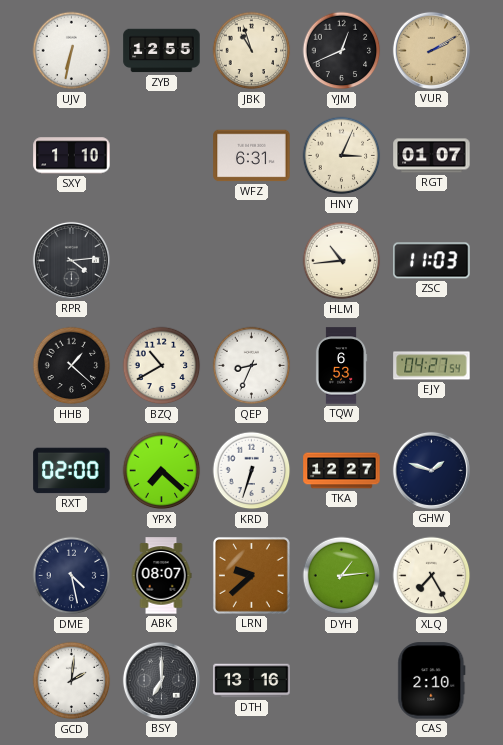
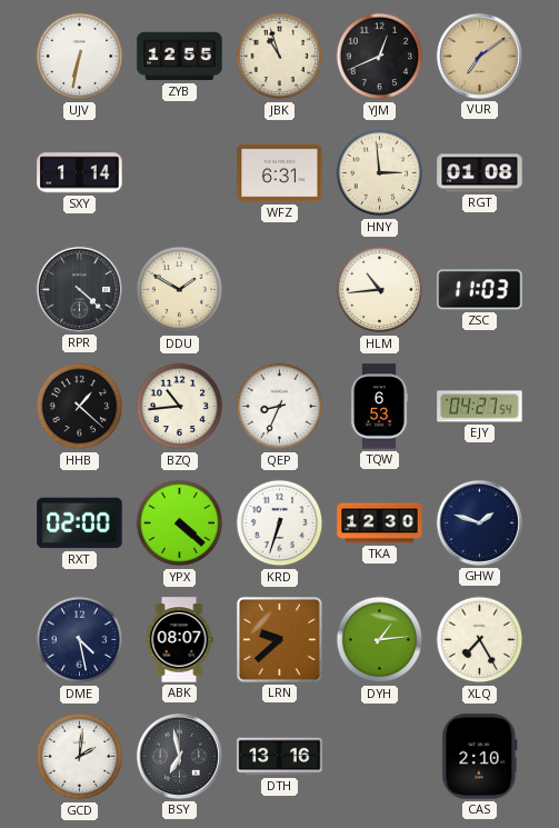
VUR: 2:10 -> 7:09 (479, 56)
SXY: 1:10 -> 1:14 (80, 173)
HNY: 3:04 -> 2:59 (380, 173)
RGT: 01:07 -> 01:08 (480, 173)
RPR: 4:14 -> 4:22 (79, 289)
DDU: none -> 1:50 (180, 290)
BZQ: 10:40 -> 10:44 (180, 407)
YPX: 7:22 -> 4:22 (180, 523)
TKA: 12:27 -> 12:30 (380, 523)
BSY: 7:00 -> 6:58 (179, 756)
